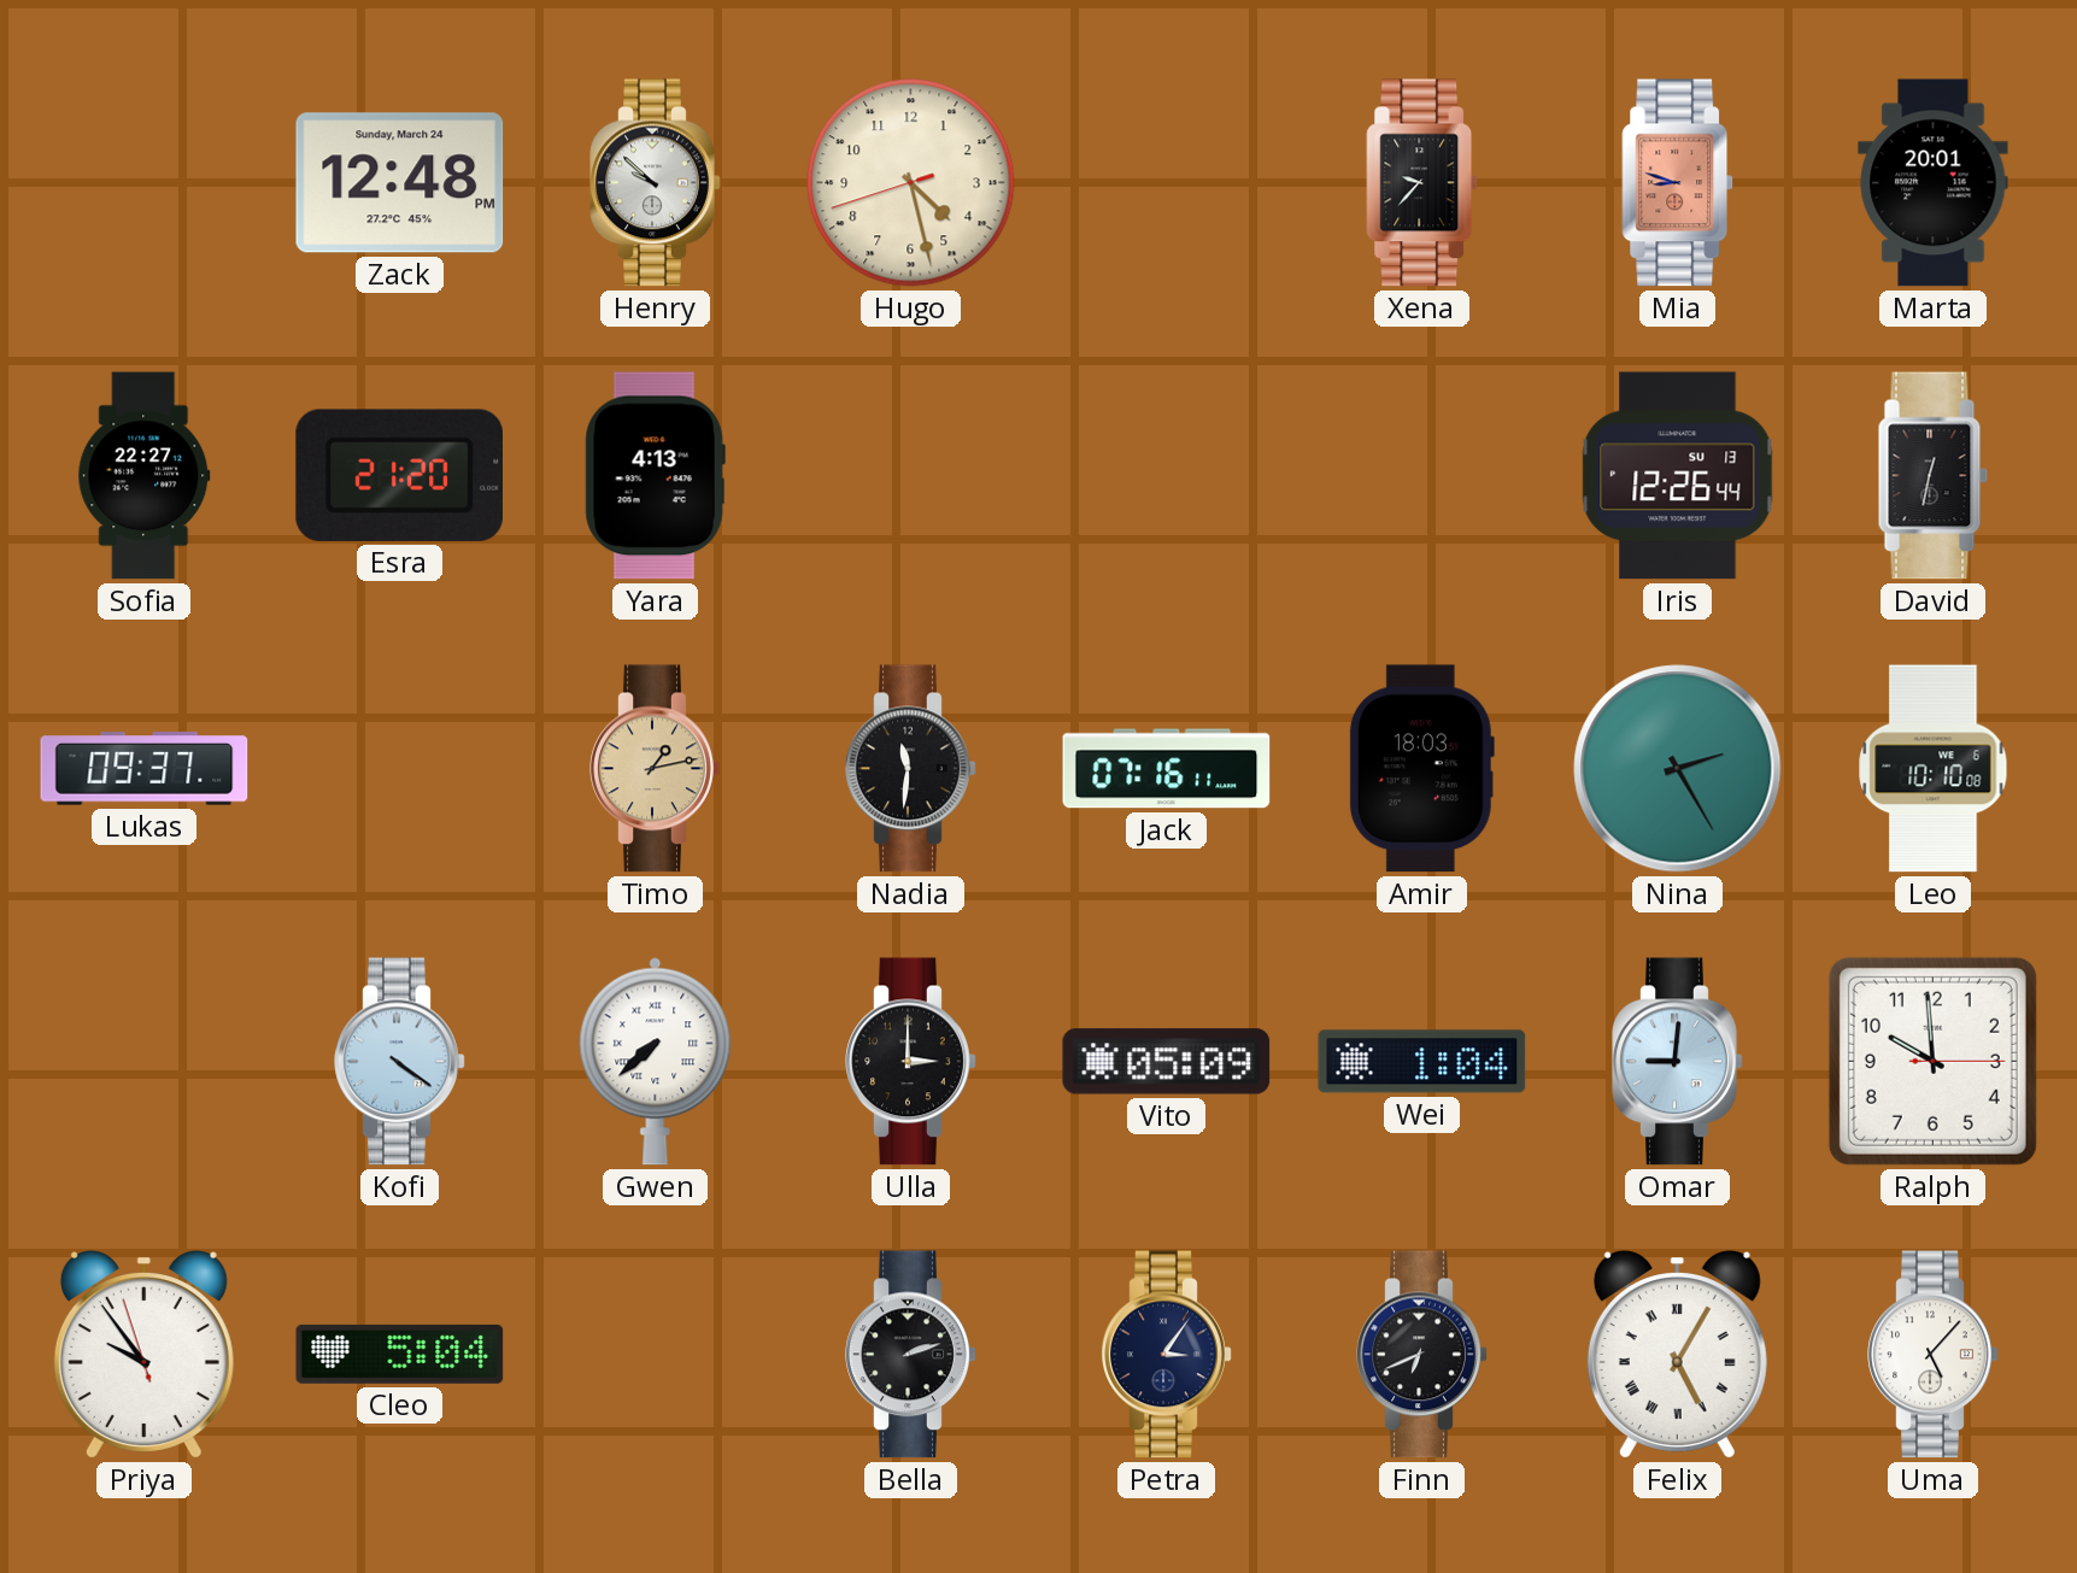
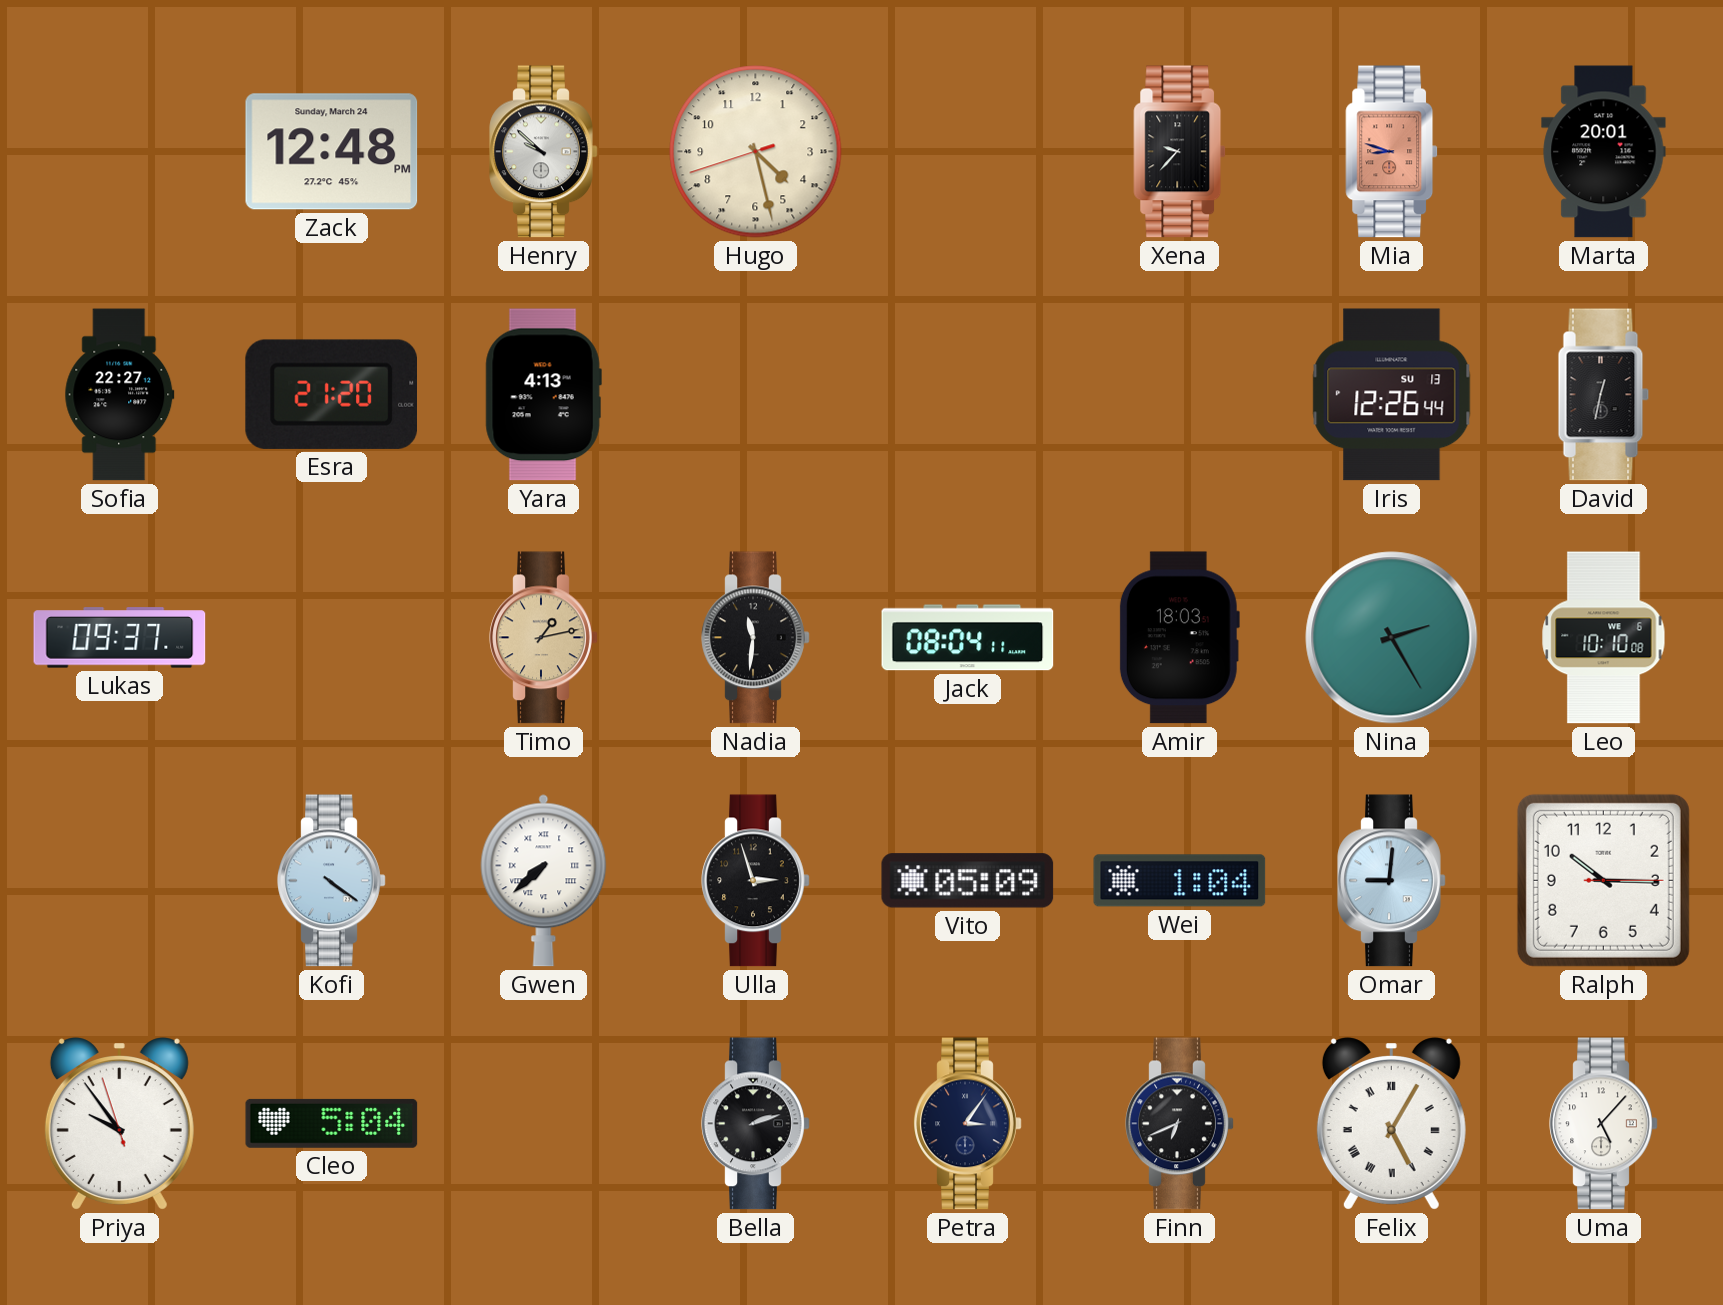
Jack: 07:16 -> 08:04 (968, 638)
Ulla: 3:00 -> 2:57 (756, 881)
Ralph: 9:59 -> 10:15 (1603, 880)
